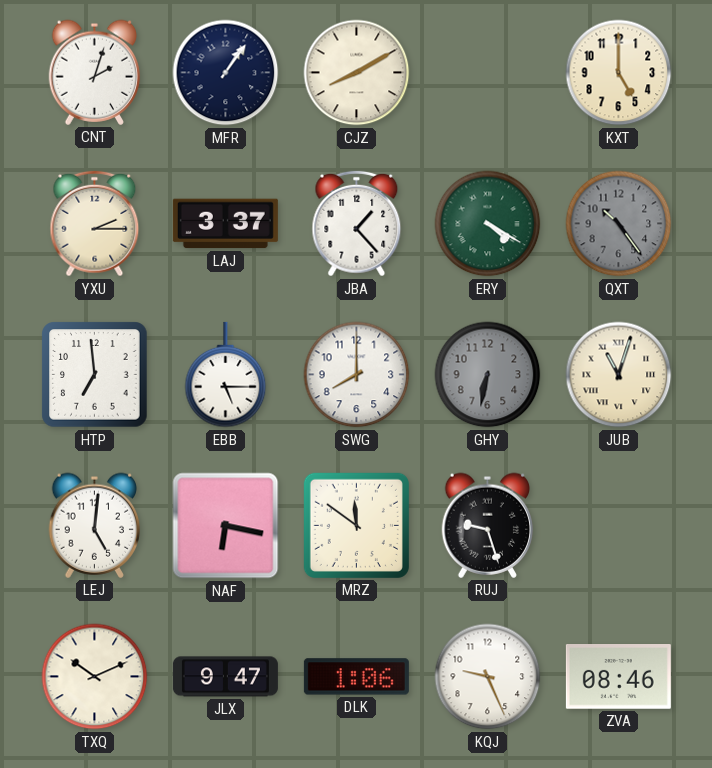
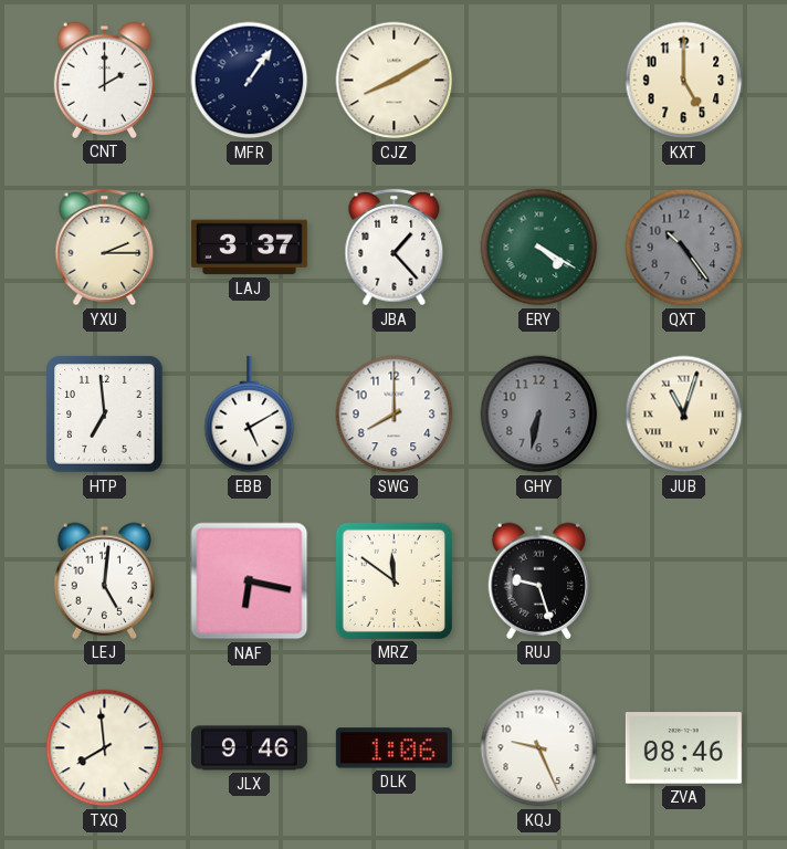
CNT: 2:03 -> 2:00 (105, 80)
EBB: 5:15 -> 5:10 (250, 415)
TXQ: 10:11 -> 7:59 (105, 748)
JLX: 9:47 -> 9:46 (249, 748)
